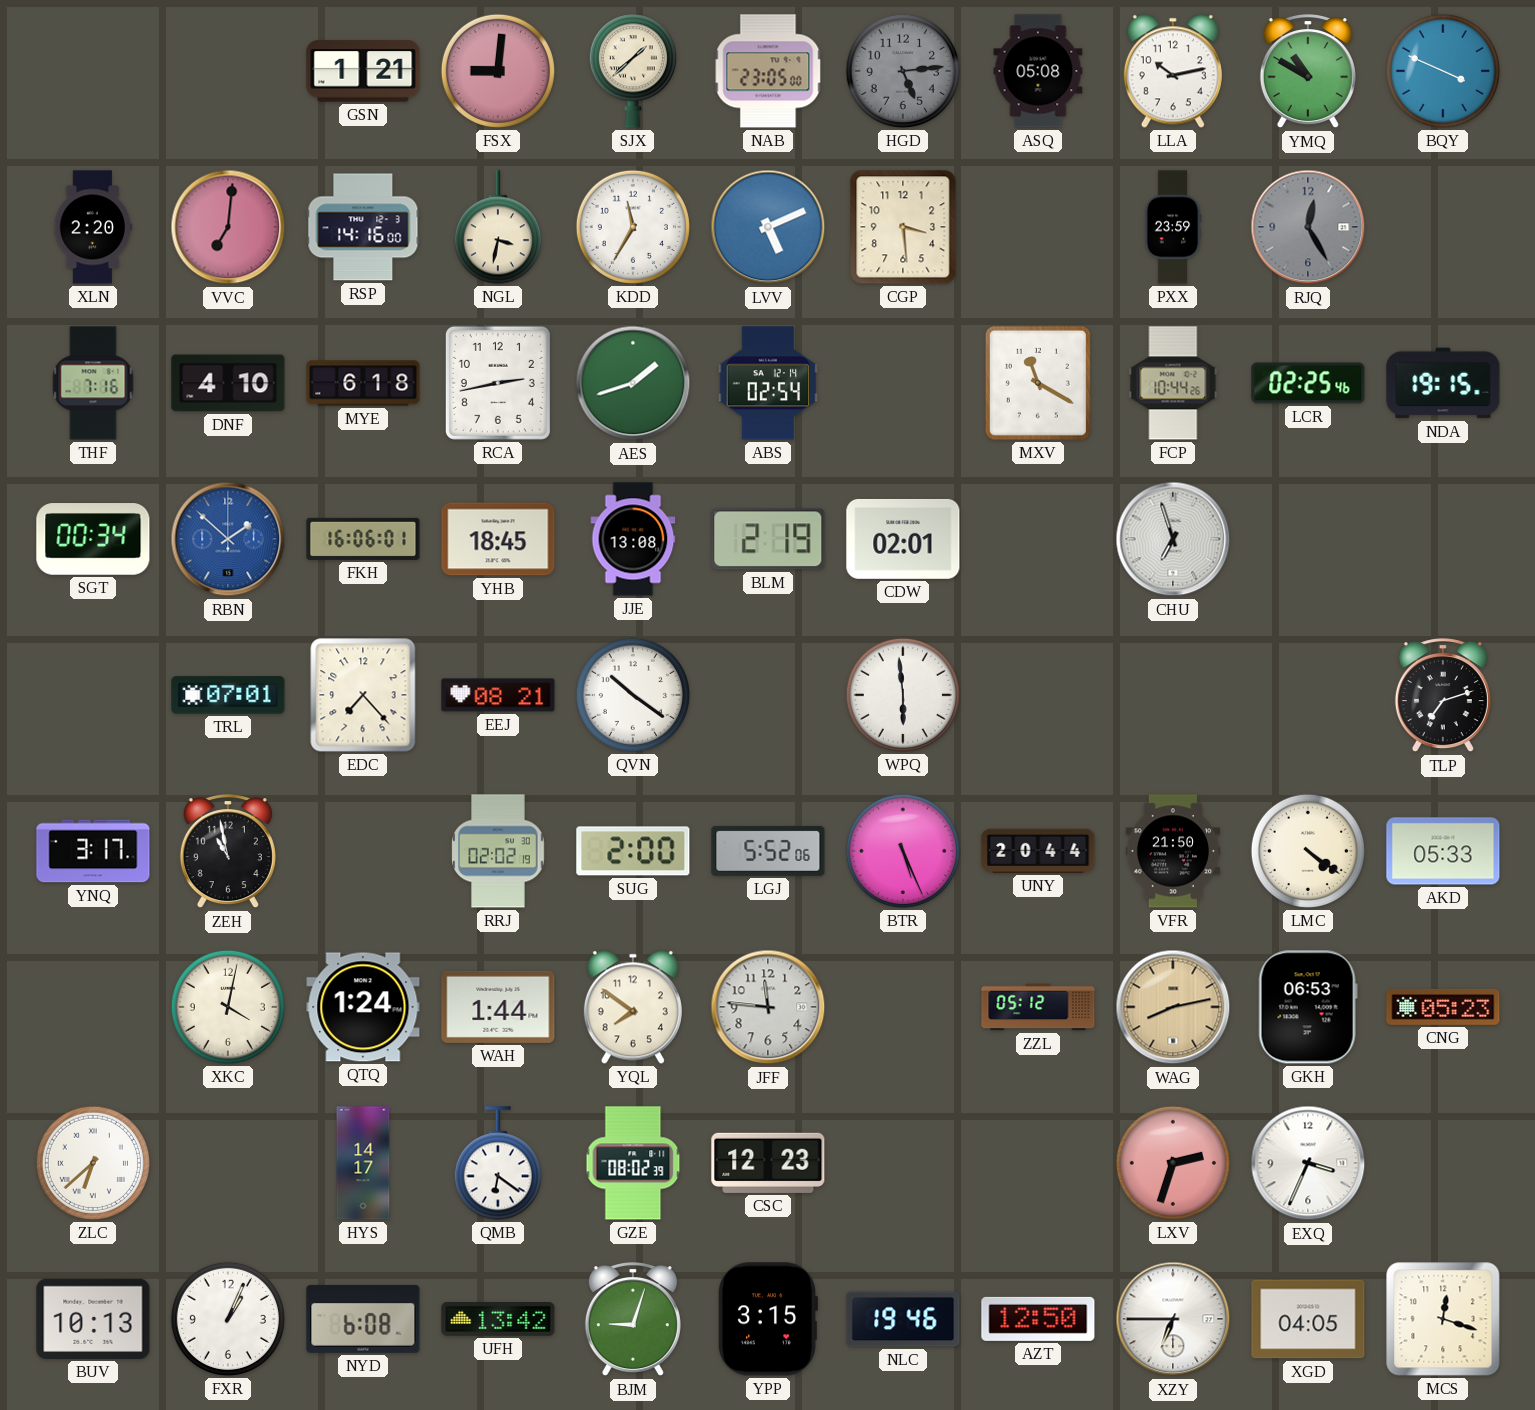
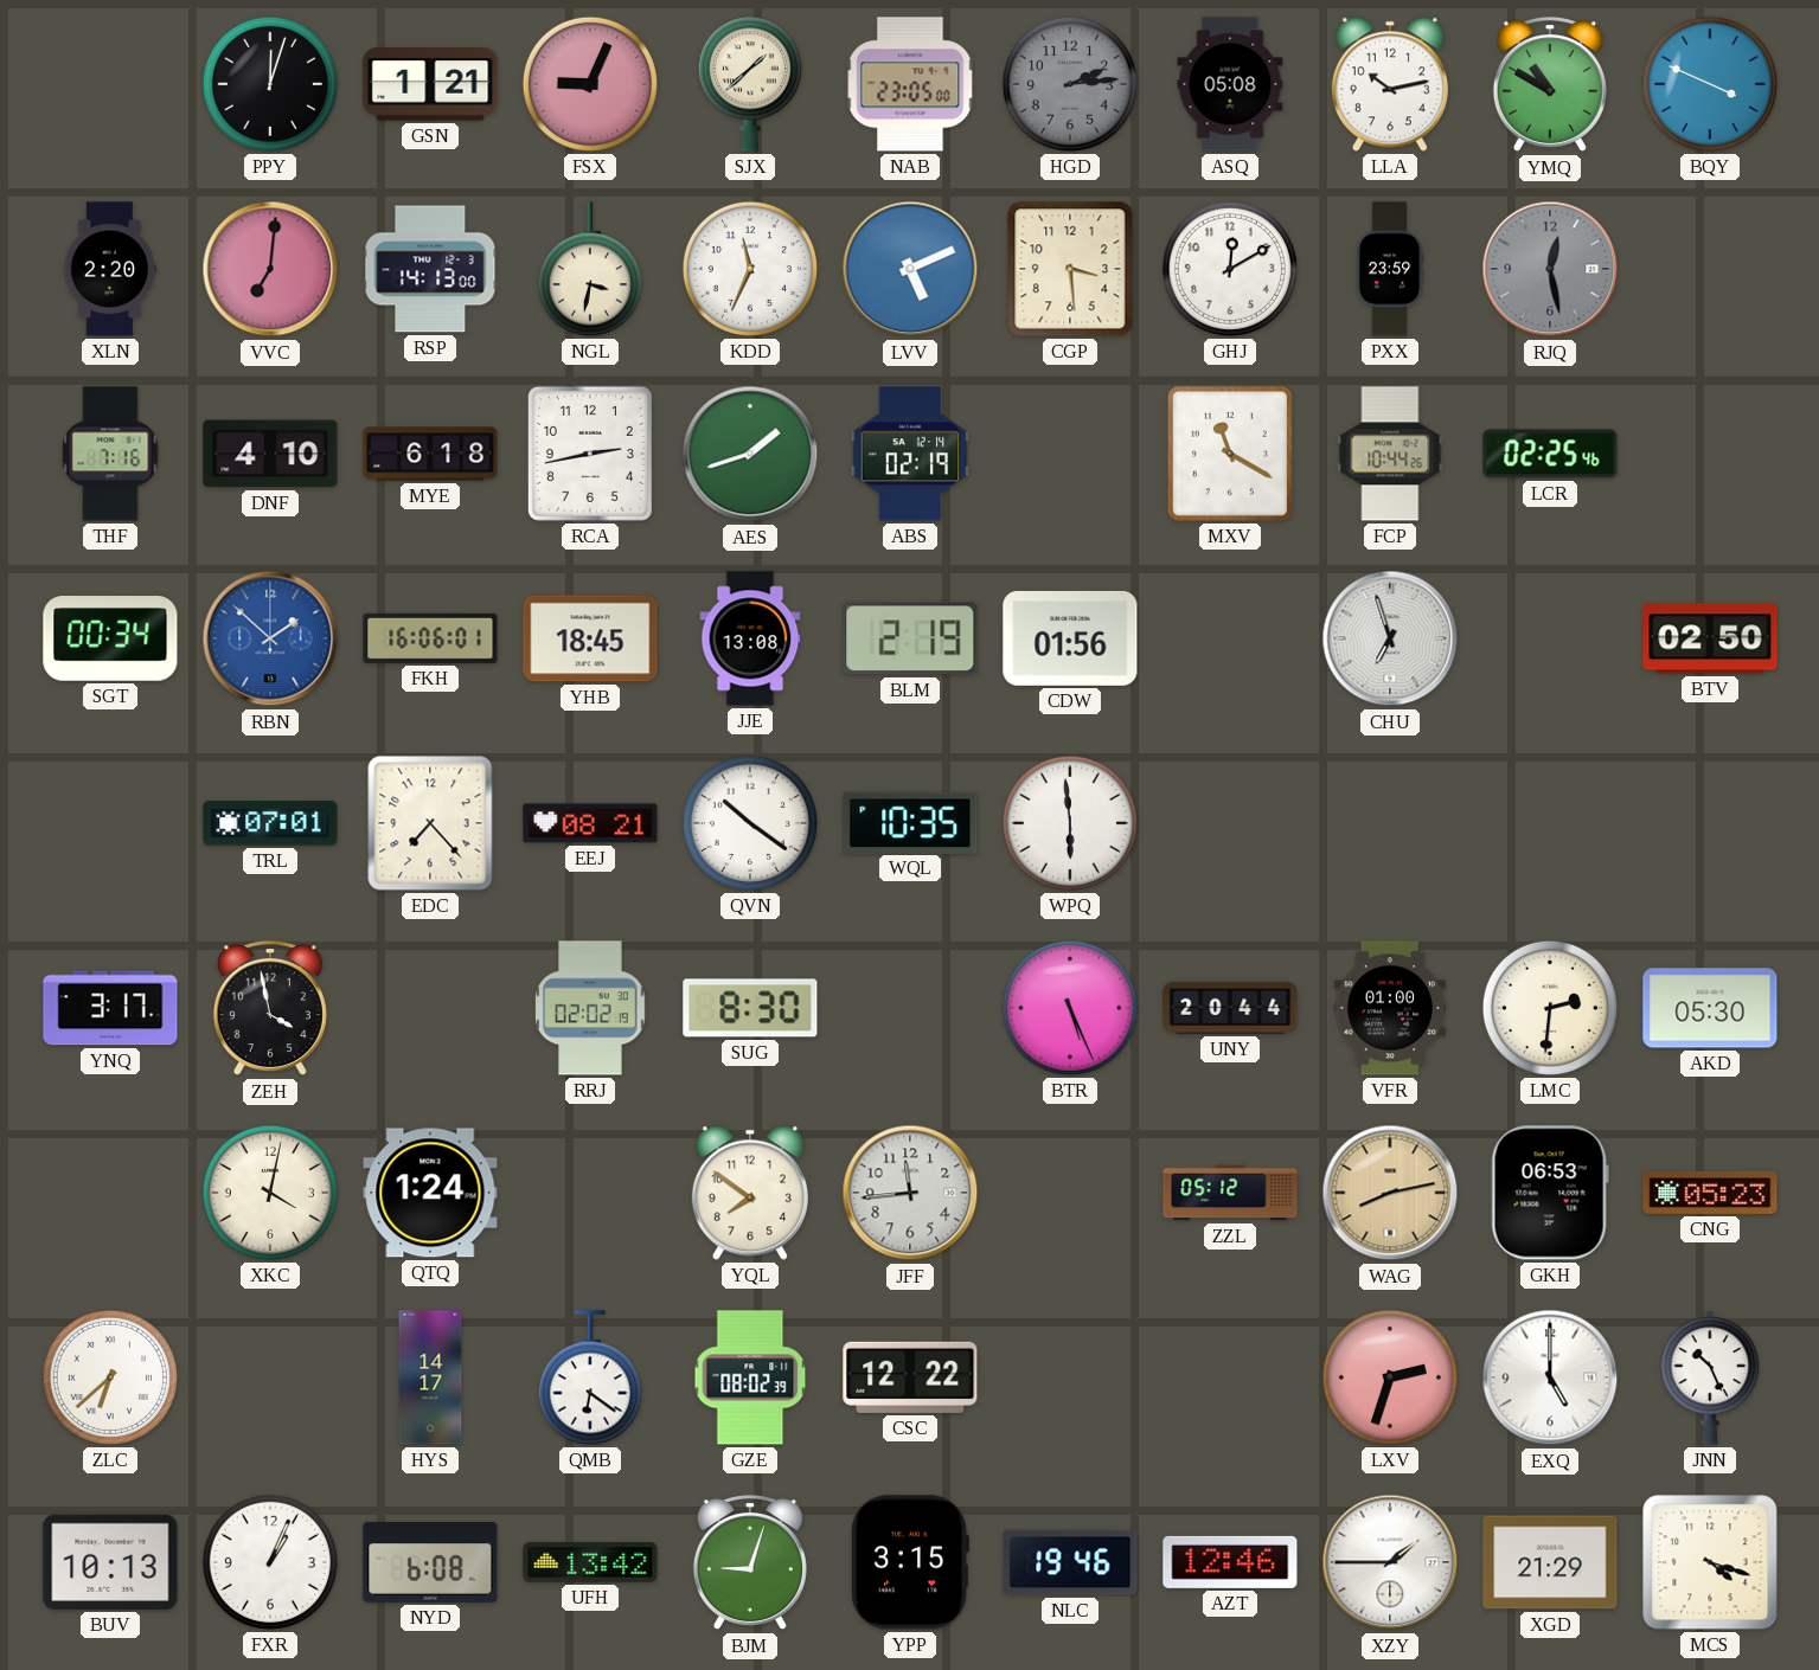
PPY: none -> 12:03 (270, 84)
FSX: 9:01 -> 9:04 (590, 84)
HGD: 5:14 -> 2:14 (1070, 84)
RSP: 14:16 -> 14:13 (430, 269)
KDD: 11:35 -> 11:34 (750, 269)
GHJ: none -> 12:10 (1230, 269)
RJQ: 12:25 -> 12:28 (1550, 269)
ABS: 02:54 -> 02:19 (910, 454)
NDA: 19:15 -> none (1443, 383)
CDW: 02:01 -> 01:56 (1070, 638)
BTV: none -> 02:50 (1710, 638)
WQL: none -> 10:35 (910, 822)
TLP: 7:12 -> none (1443, 696)
ZEH: 10:58 -> 3:58 (270, 1009)
SUG: 2:00 -> 8:30 (750, 1008)
LGJ: 5:52 -> none (768, 851)
VFR: 21:50 -> 01:00 (1390, 1008)
LMC: 4:21 -> 2:31 (1550, 1008)
AKD: 05:33 -> 05:30 (1710, 1008)
WAH: 1:44 -> none (498, 1007)
JFF: 11:46 -> 11:44 (910, 1193)
CSC: 12:23 -> 12:22 (910, 1377)
EXQ: 3:34 -> 5:00 (1550, 1377)
JNN: none -> 10:26 (1710, 1377)
AZT: 12:50 -> 12:46 (1230, 1562)
XZY: 6:45 -> 1:45 (1390, 1562)
XGD: 04:05 -> 21:29 (1550, 1562)
MCS: 12:18 -> 4:18 (1710, 1562)
